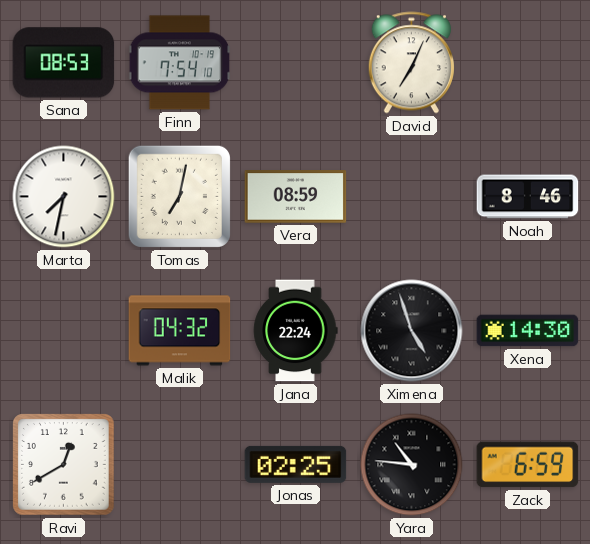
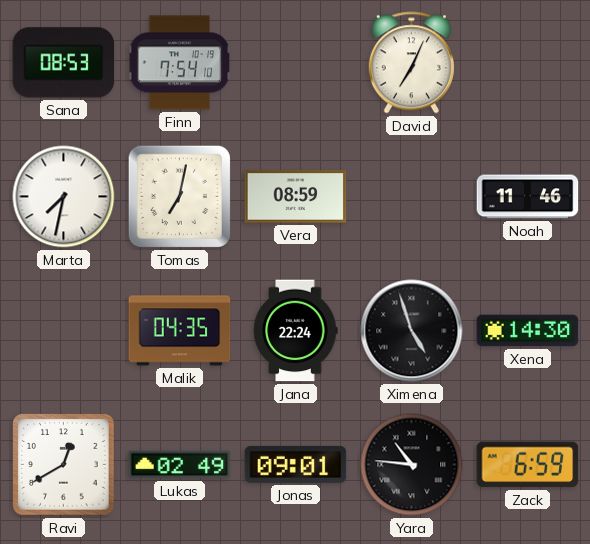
Noah: 8:46 -> 11:46 (528, 197)
Malik: 04:32 -> 04:35 (180, 331)
Lukas: none -> 02:49 (180, 465)
Jonas: 02:25 -> 09:01 (296, 464)
